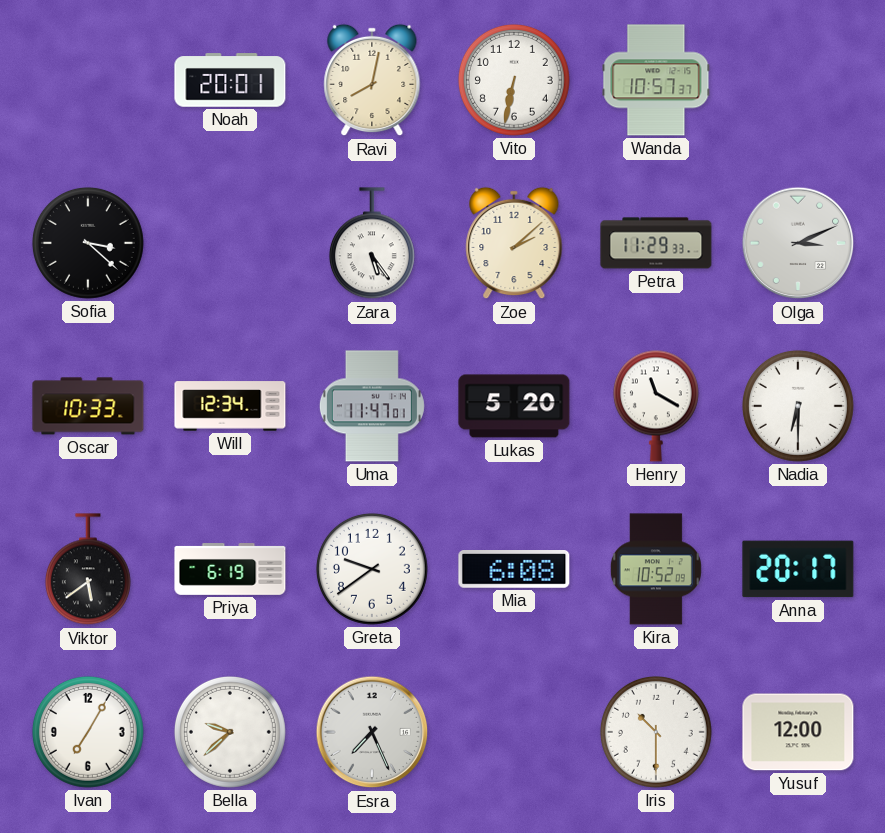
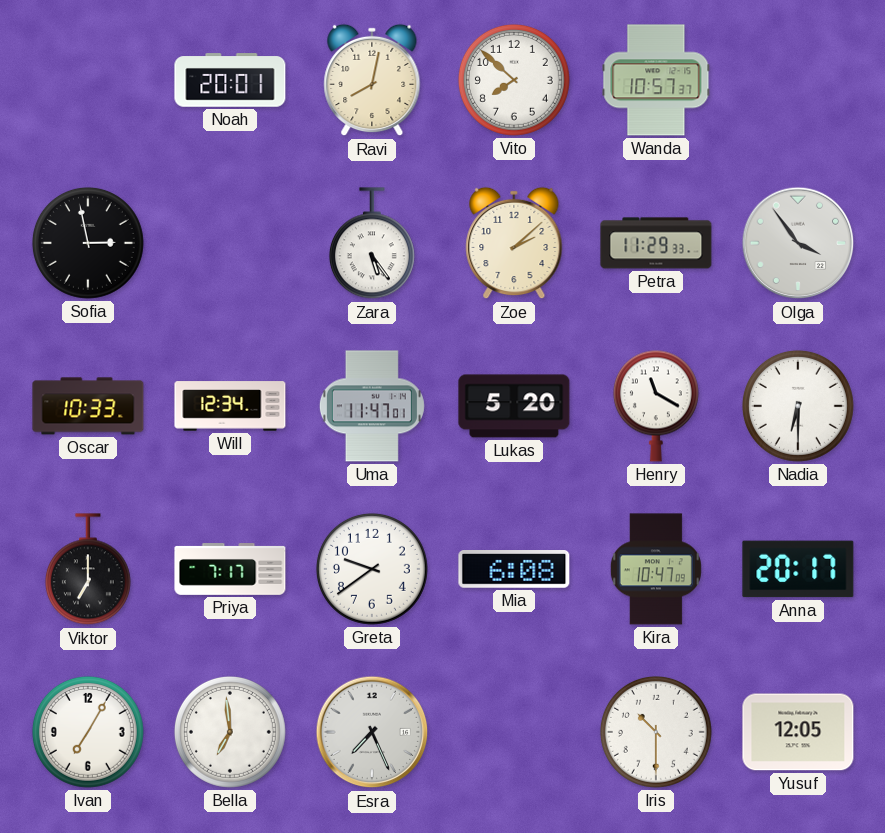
Vito: 6:32 -> 7:52 (514, 80)
Sofia: 3:22 -> 2:58 (88, 243)
Olga: 3:11 -> 3:54 (798, 243)
Viktor: 5:39 -> 7:00 (88, 570)
Priya: 6:19 -> 7:17 (230, 569)
Kira: 10:52 -> 10:47 (656, 569)
Bella: 9:38 -> 6:59 (230, 732)
Yusuf: 12:00 -> 12:05 (798, 732)
